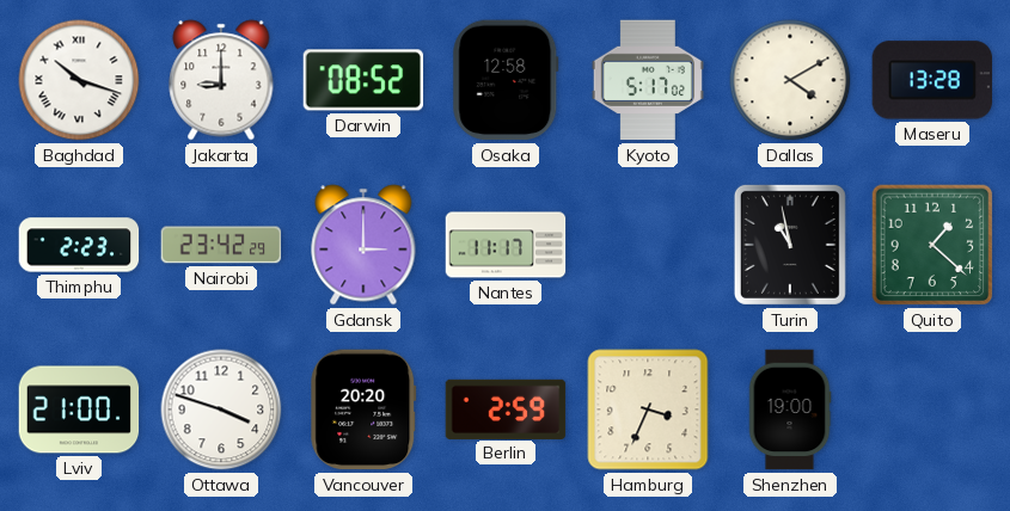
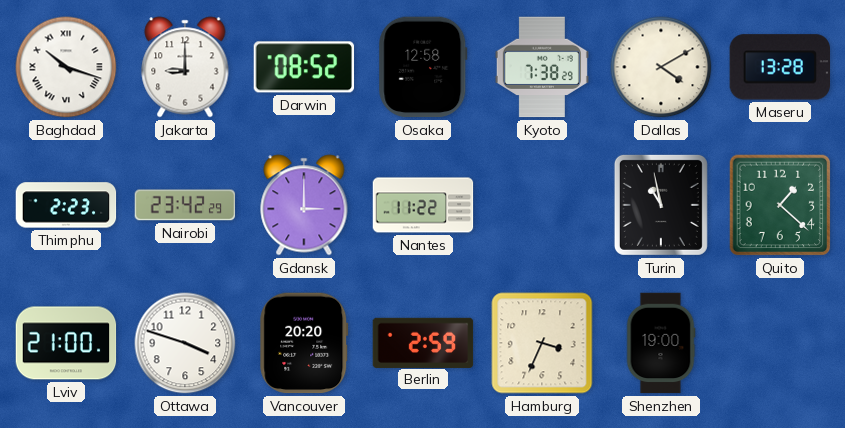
Kyoto: 5:17 -> 7:38 (542, 67)
Nantes: 11:17 -> 11:22 (423, 205)
